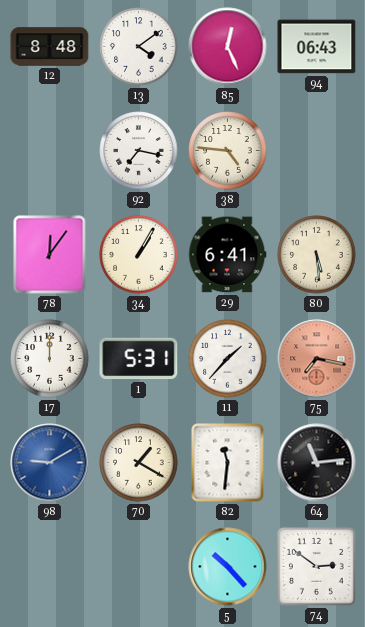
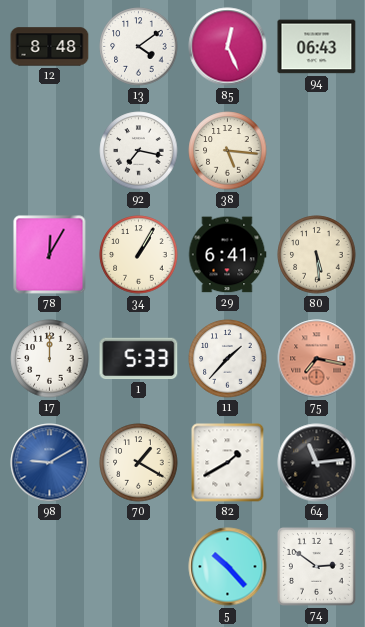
38: 4:46 -> 5:16 (228, 151)
78: 12:06 -> 12:05 (50, 255)
1: 5:31 -> 5:33 (139, 359)
82: 11:31 -> 1:40 (228, 463)
